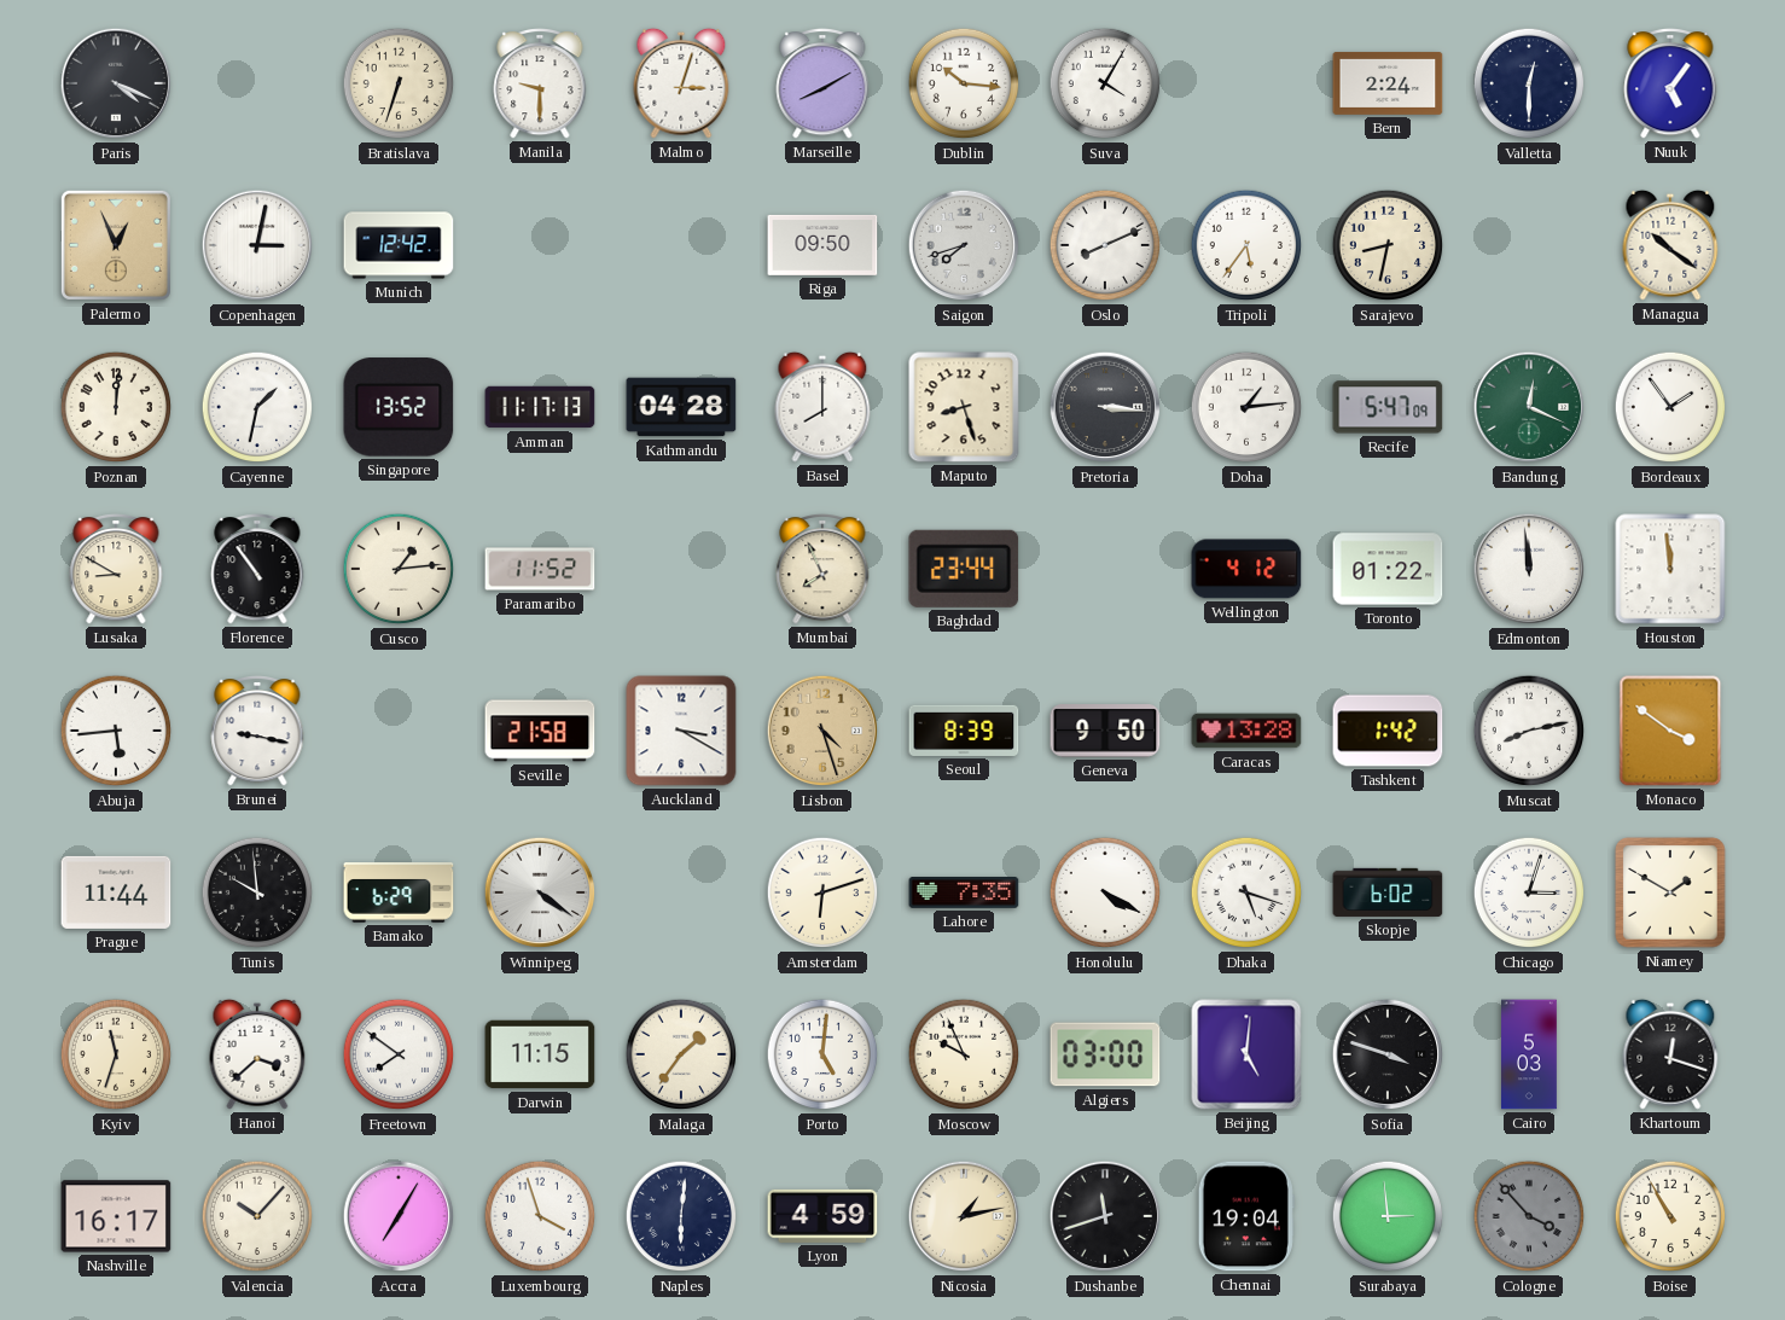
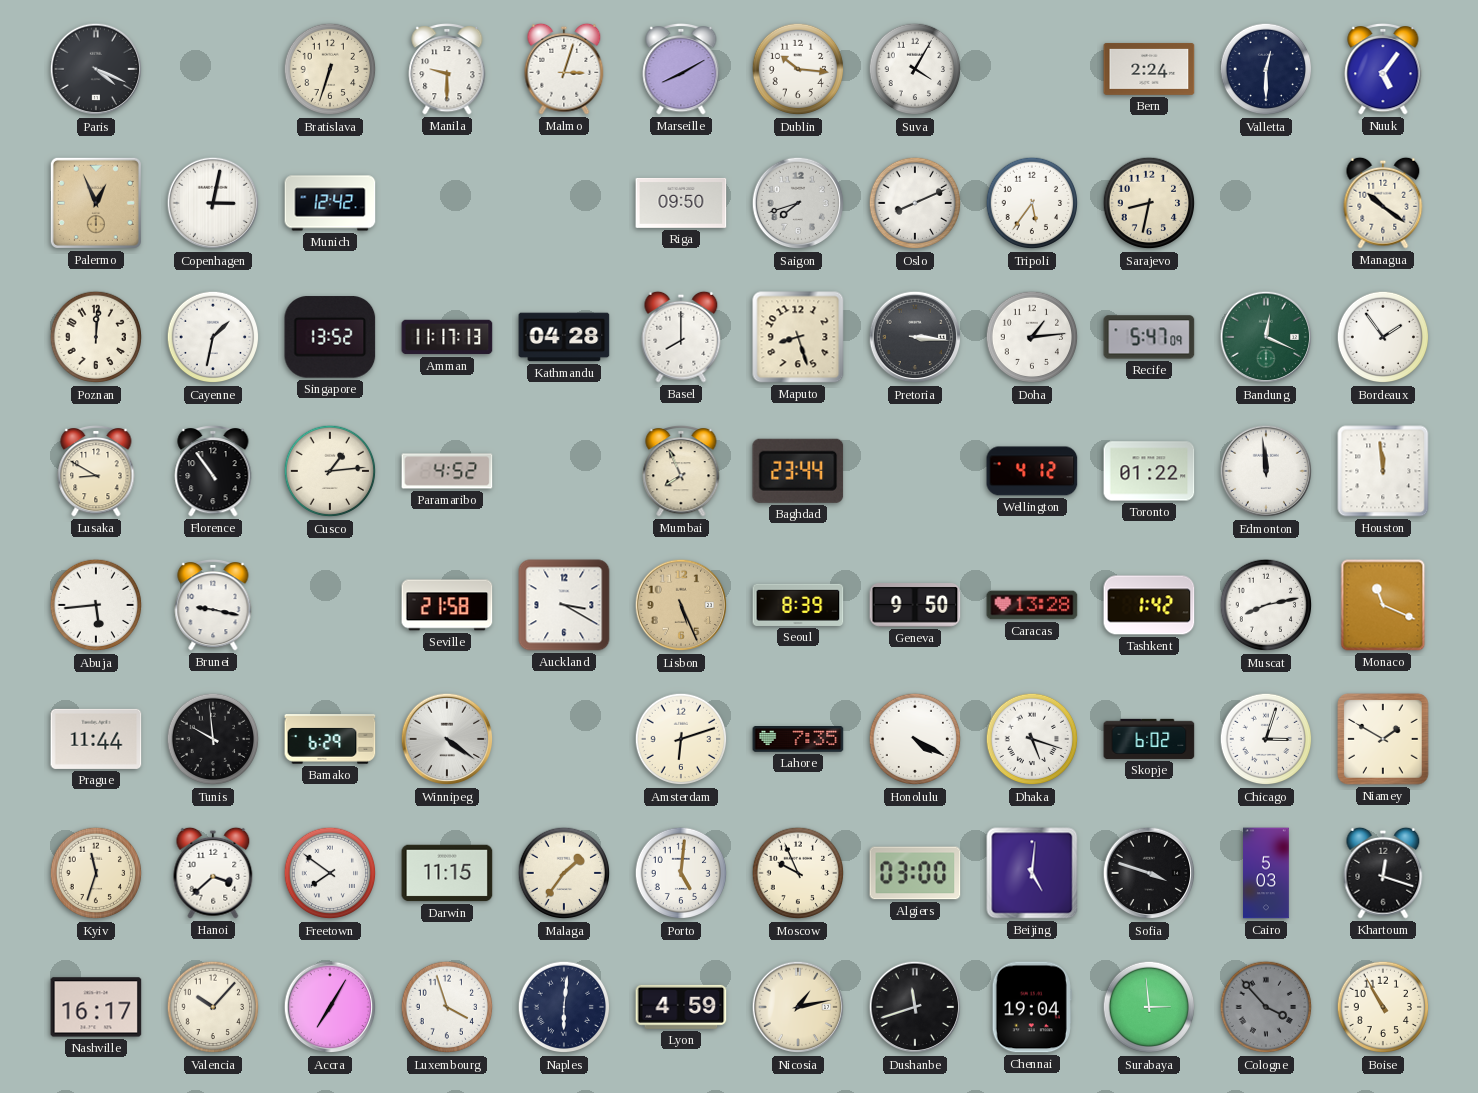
Paramaribo: 11:52 -> 4:52 (447, 471)
Lisbon: 4:27 -> 5:26 (681, 605)
Monaco: 3:51 -> 11:19 (1383, 605)
